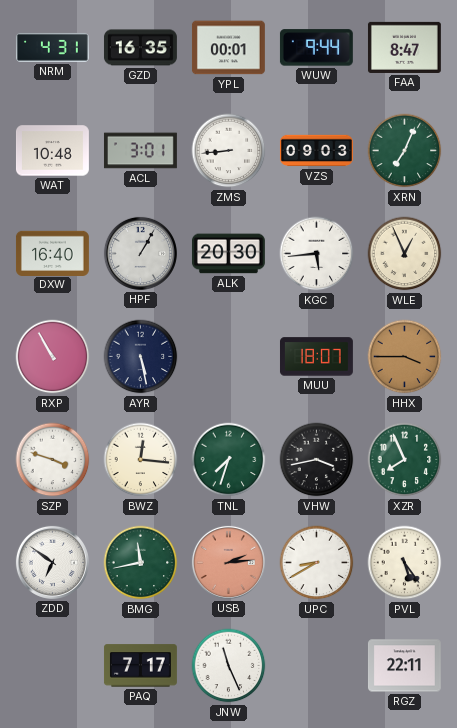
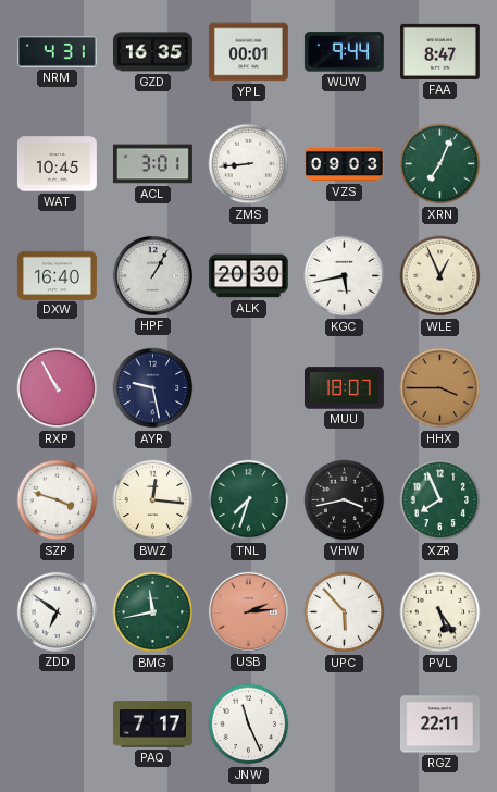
WAT: 10:48 -> 10:45 (57, 164)
KGC: 5:44 -> 5:43 (345, 276)
AYR: 5:28 -> 9:28 (153, 388)
UPC: 8:40 -> 5:53 (345, 612)
